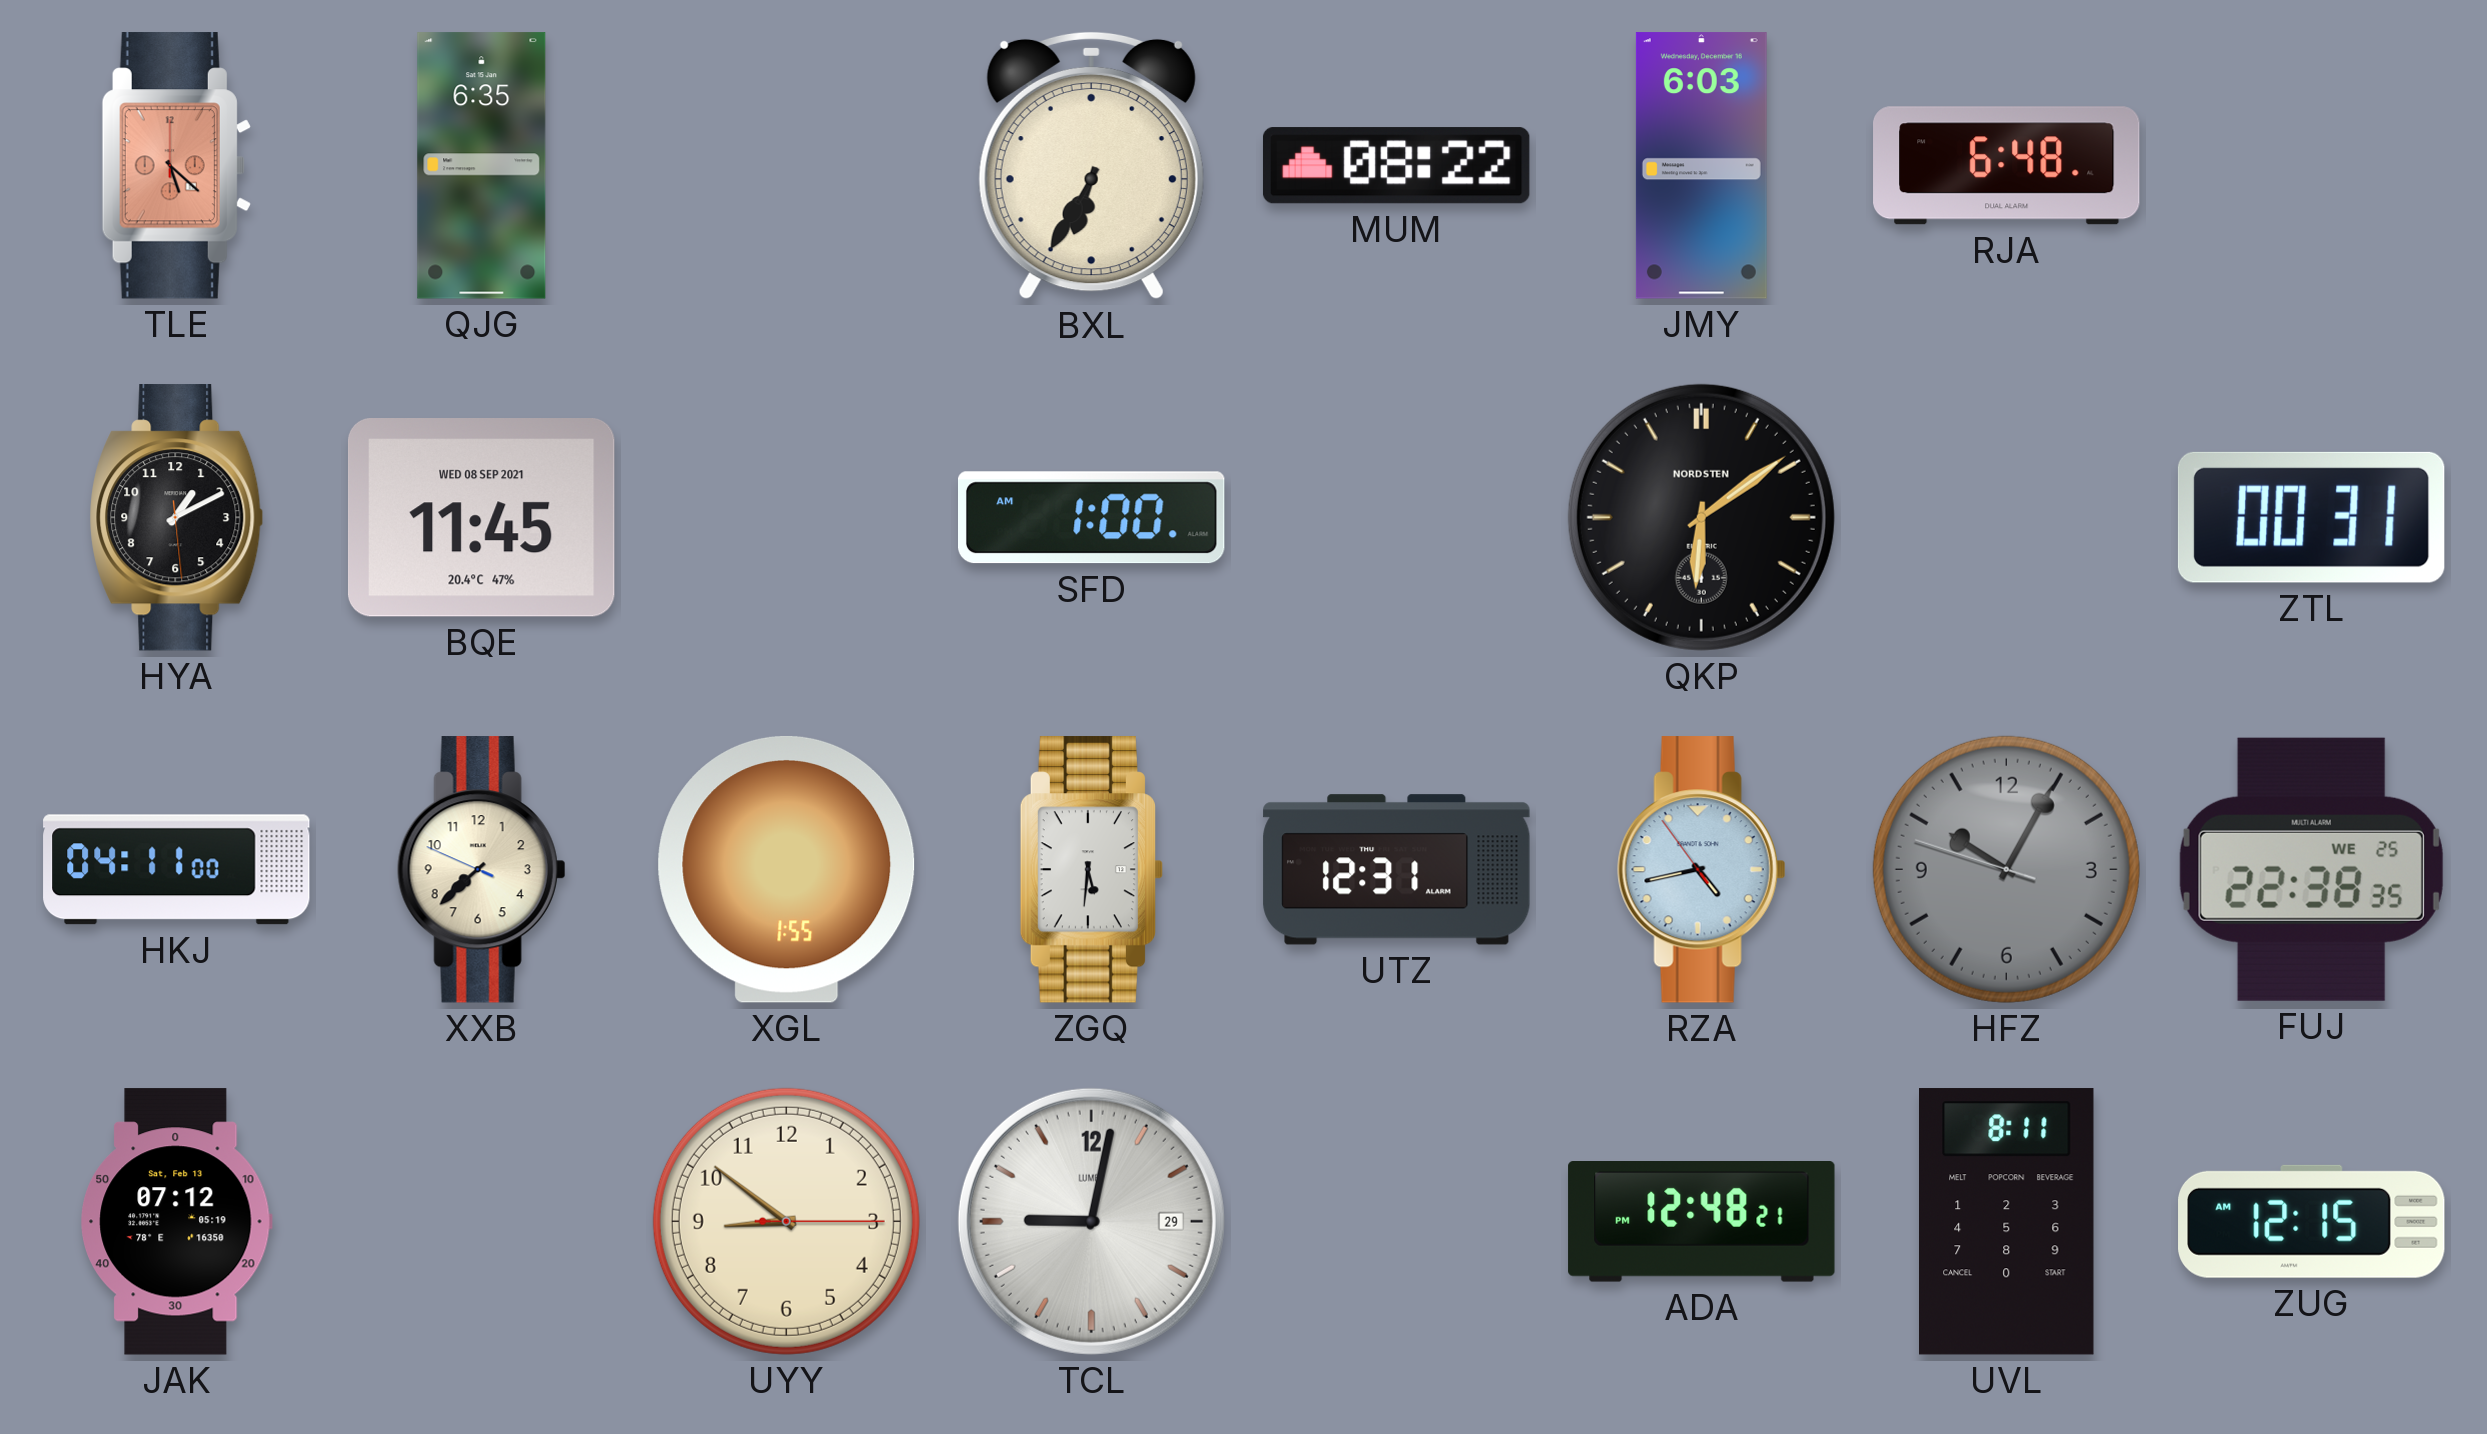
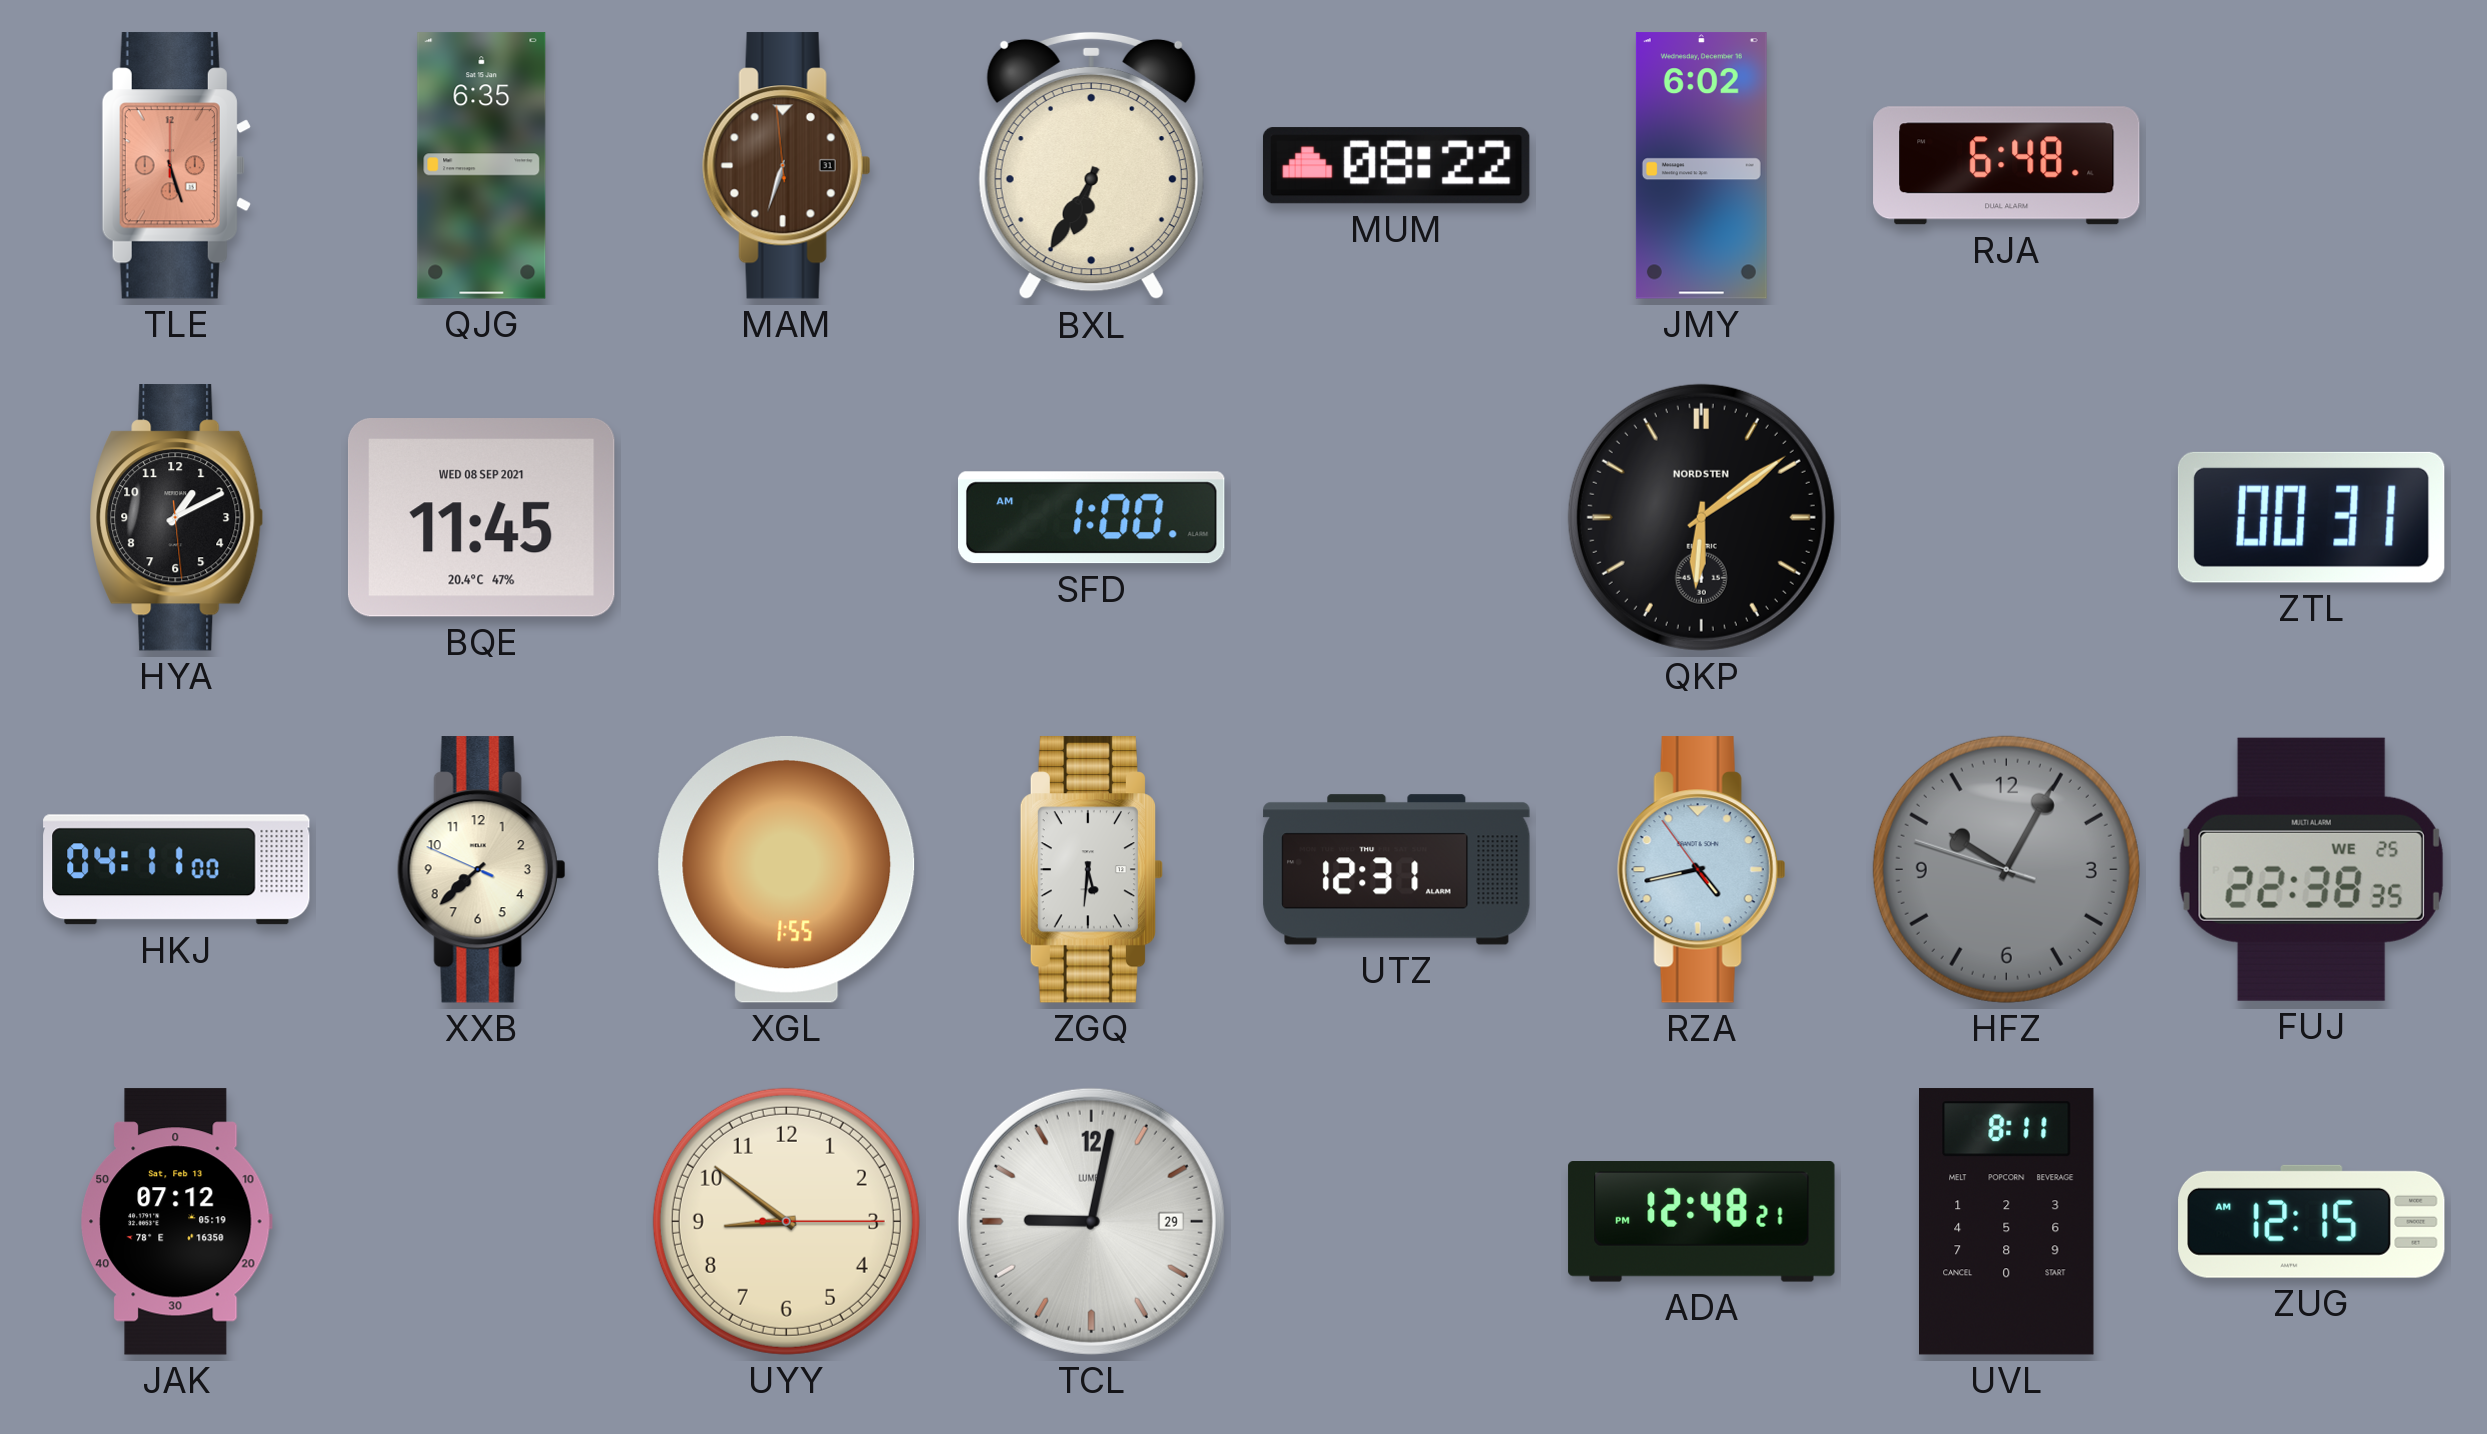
TLE: 5:22 -> 5:27 (176, 166)
MAM: none -> 6:32 (786, 166)
JMY: 6:03 -> 6:02 (1701, 166)
